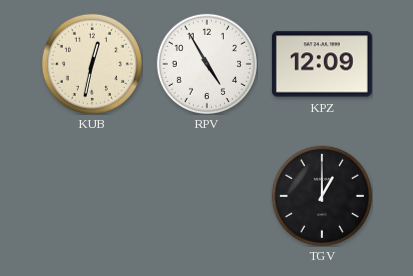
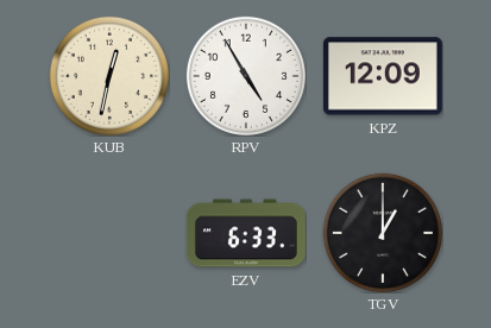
EZV: none -> 6:33 (246, 233)
